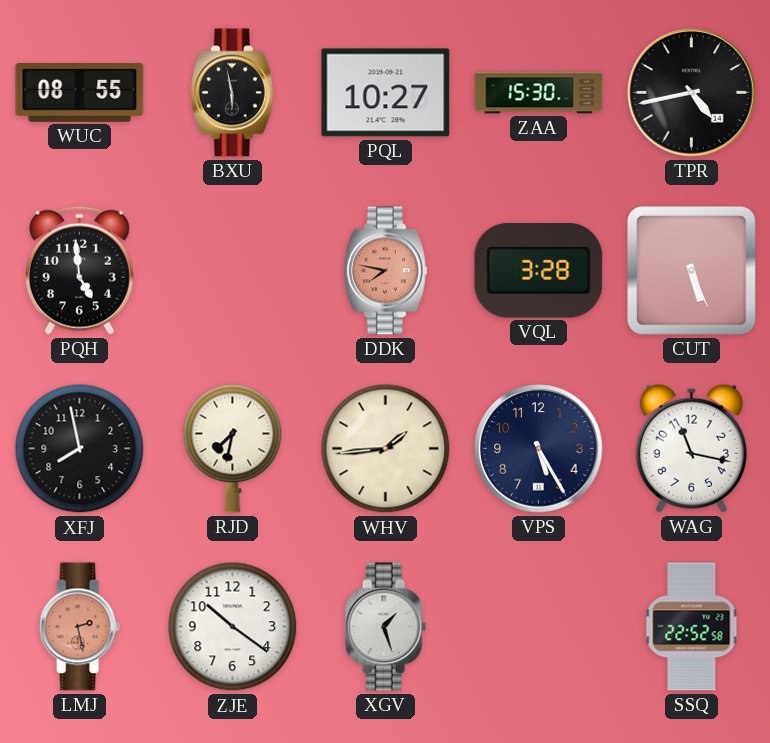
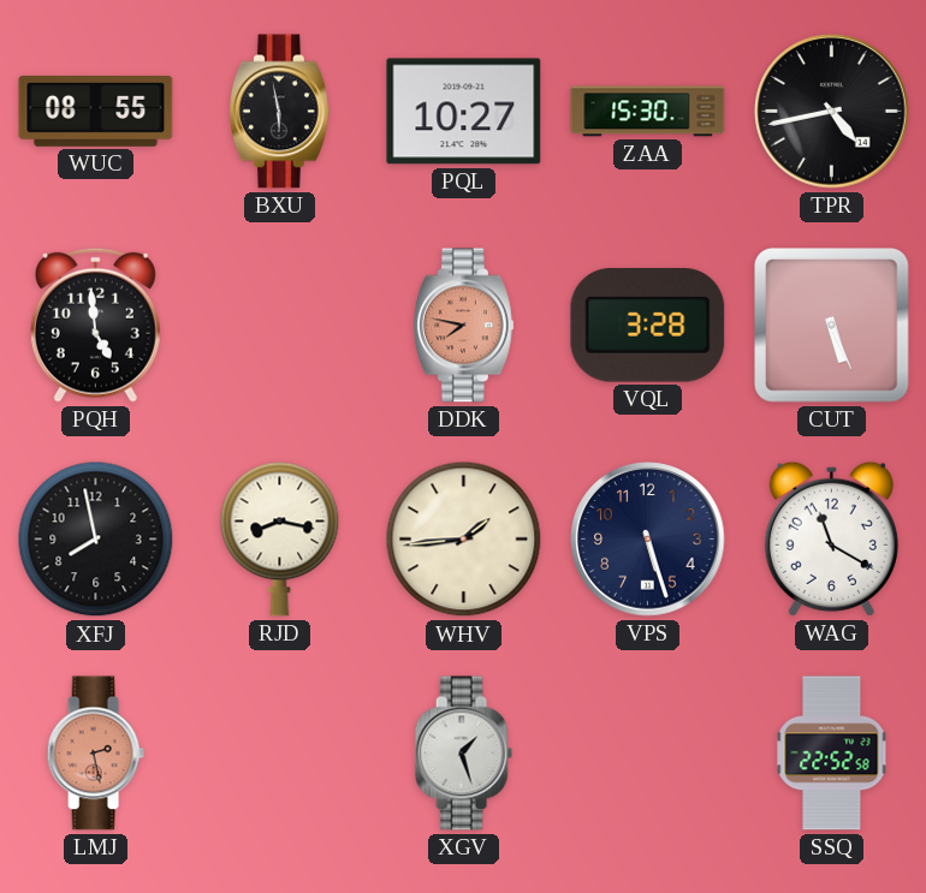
RJD: 7:32 -> 8:17 (280, 538)
VPS: 5:25 -> 5:27 (648, 540)
WAG: 11:17 -> 11:20 (831, 538)
ZJE: 10:21 -> none (233, 627)
